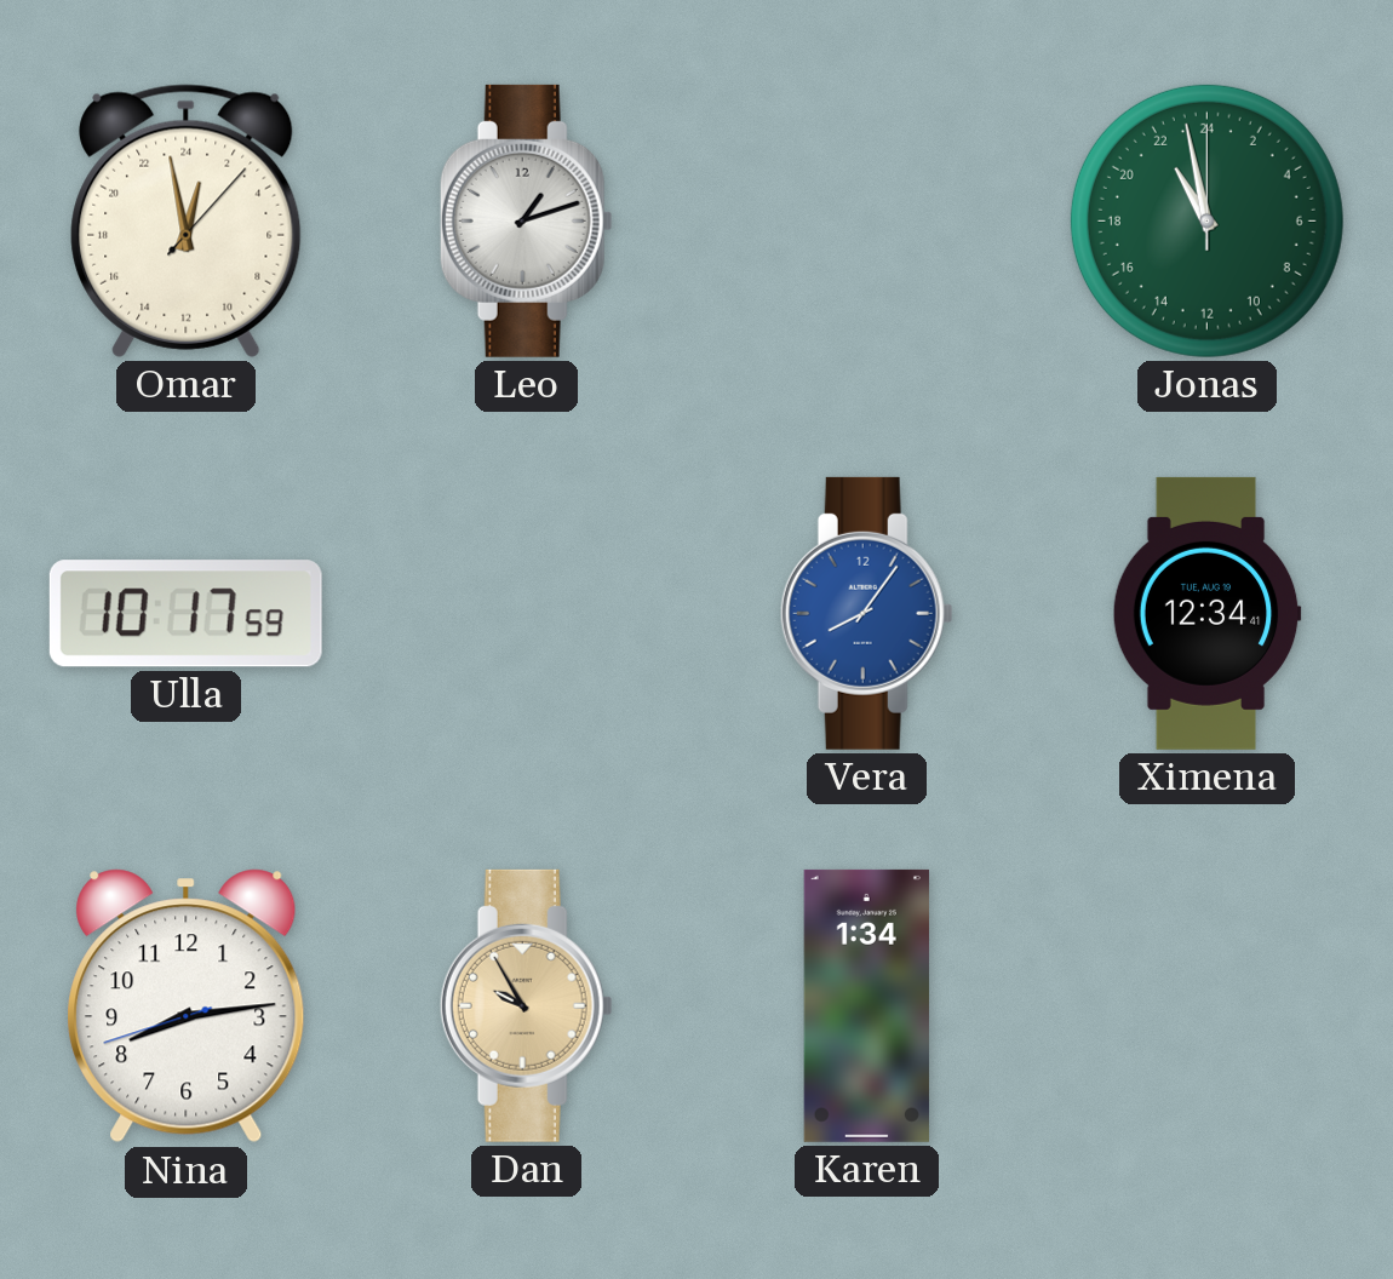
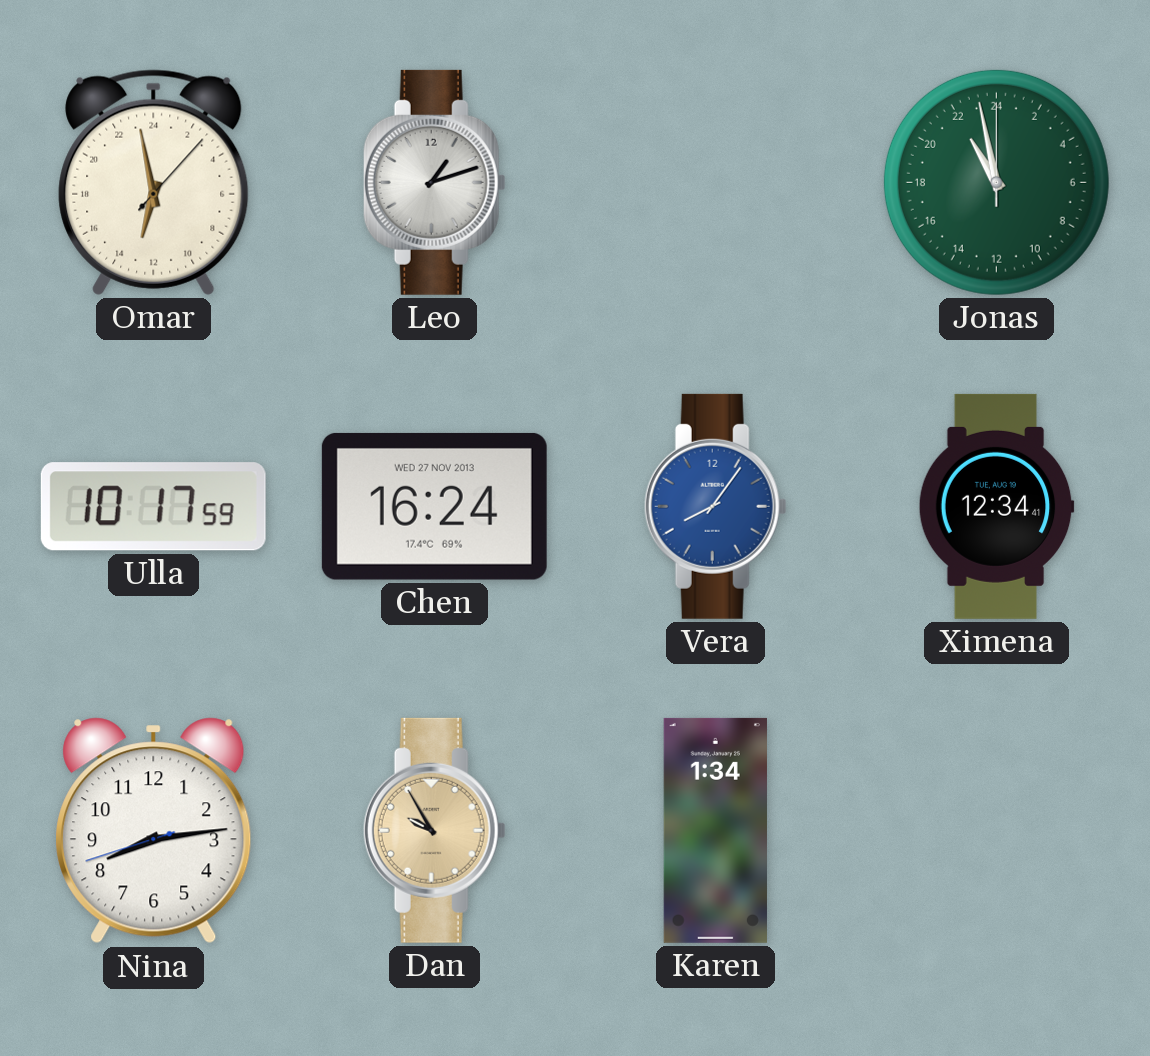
Omar: 0:58 -> 12:58 (154, 182)
Chen: none -> 16:24 (434, 506)
